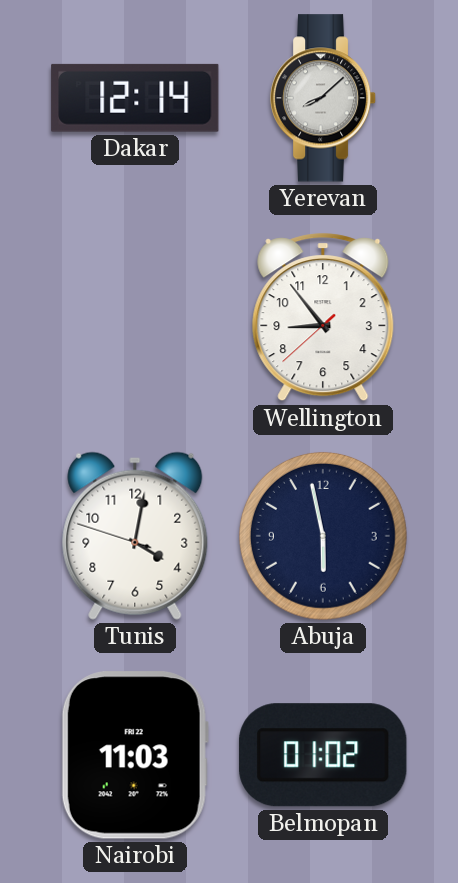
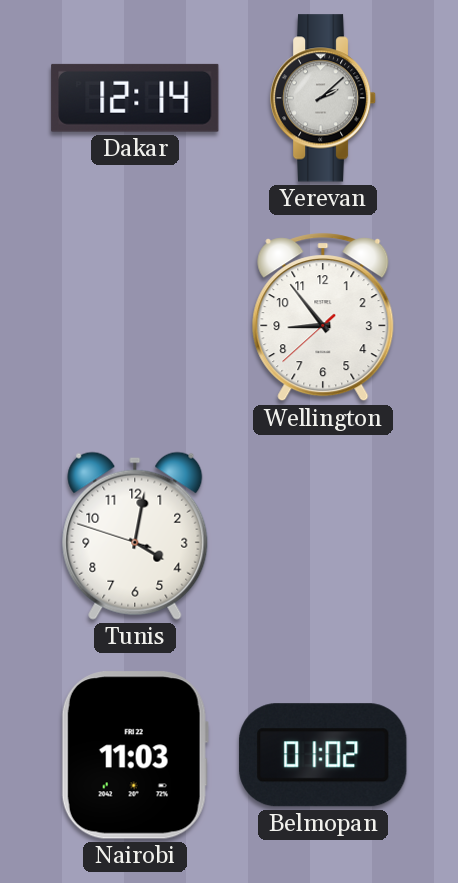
Yerevan: 8:08 -> 2:08 (323, 98)
Abuja: 5:58 -> none (323, 536)
